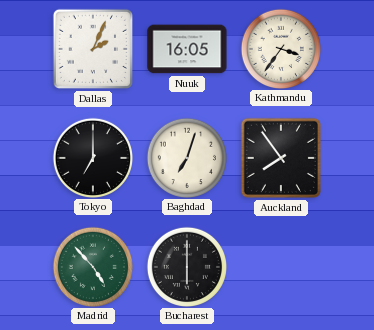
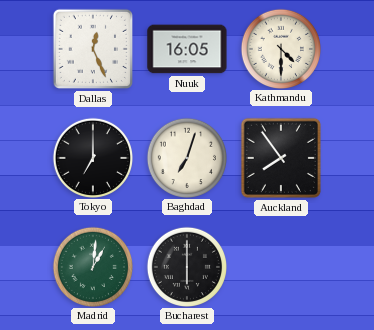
Dallas: 2:04 -> 12:26 (93, 49)
Kathmandu: 3:36 -> 4:30 (280, 48)
Madrid: 4:53 -> 1:01 (92, 266)
